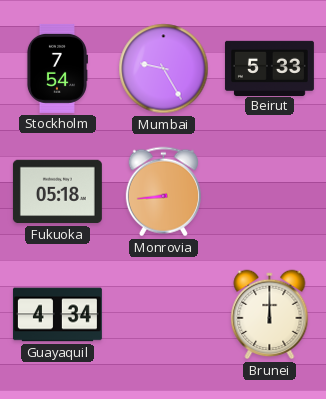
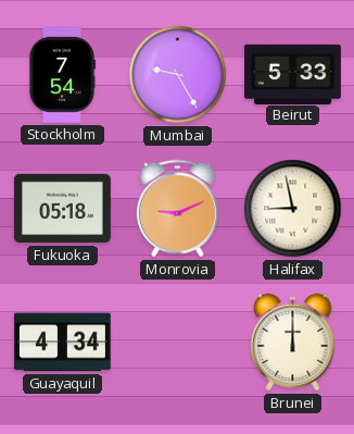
Monrovia: 8:44 -> 9:11 (177, 209)
Halifax: none -> 8:58 (293, 209)
